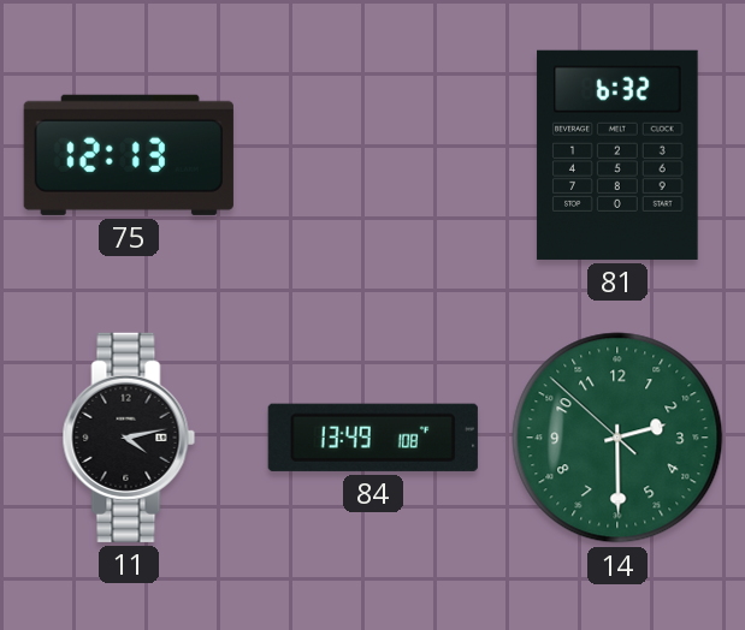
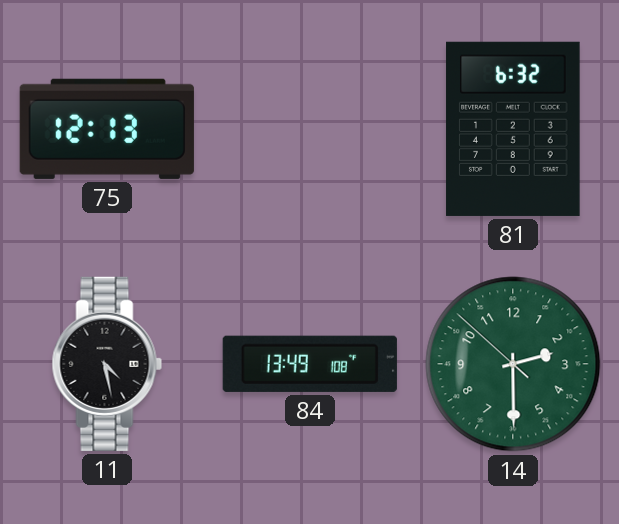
11: 4:13 -> 4:28 (107, 364)
